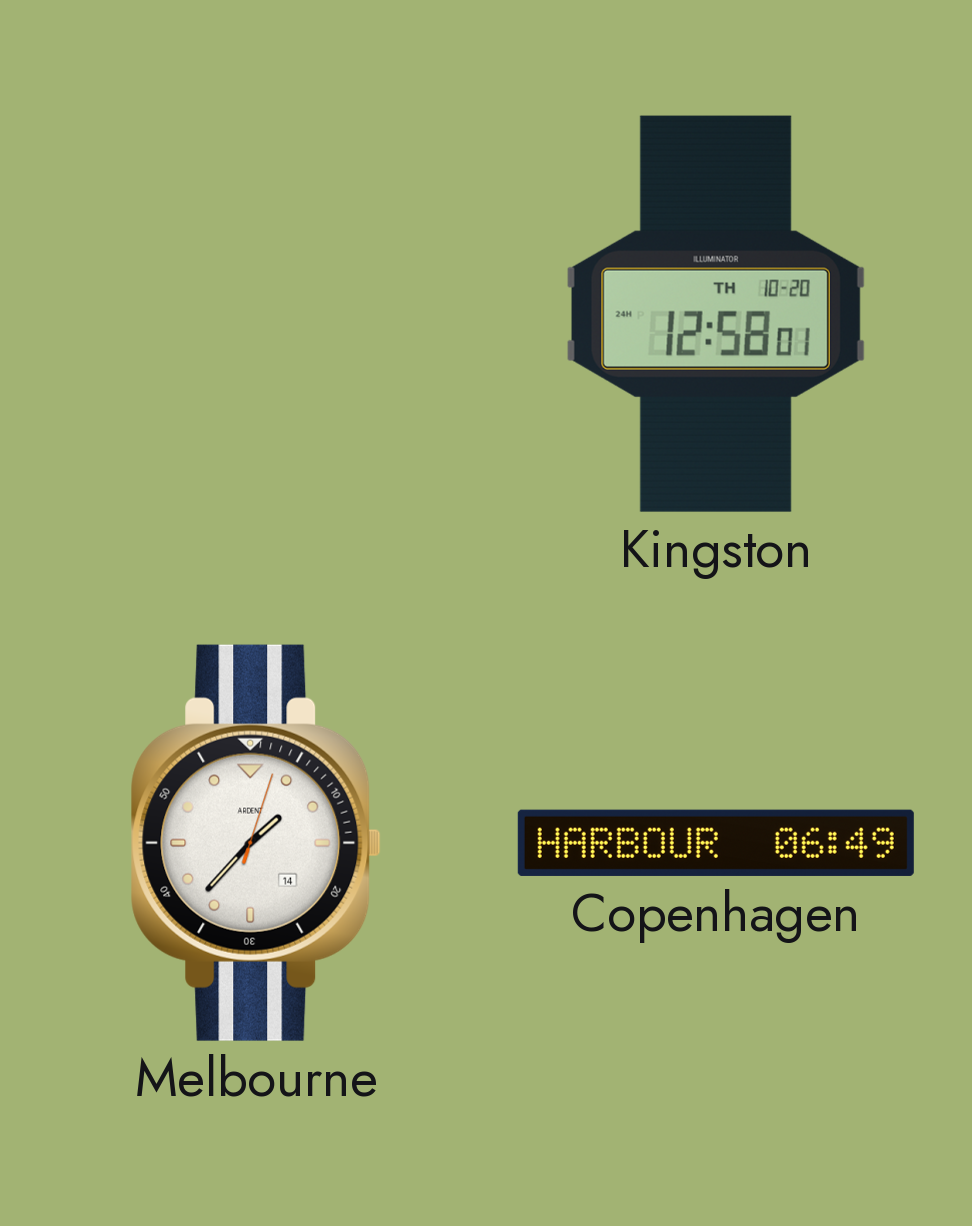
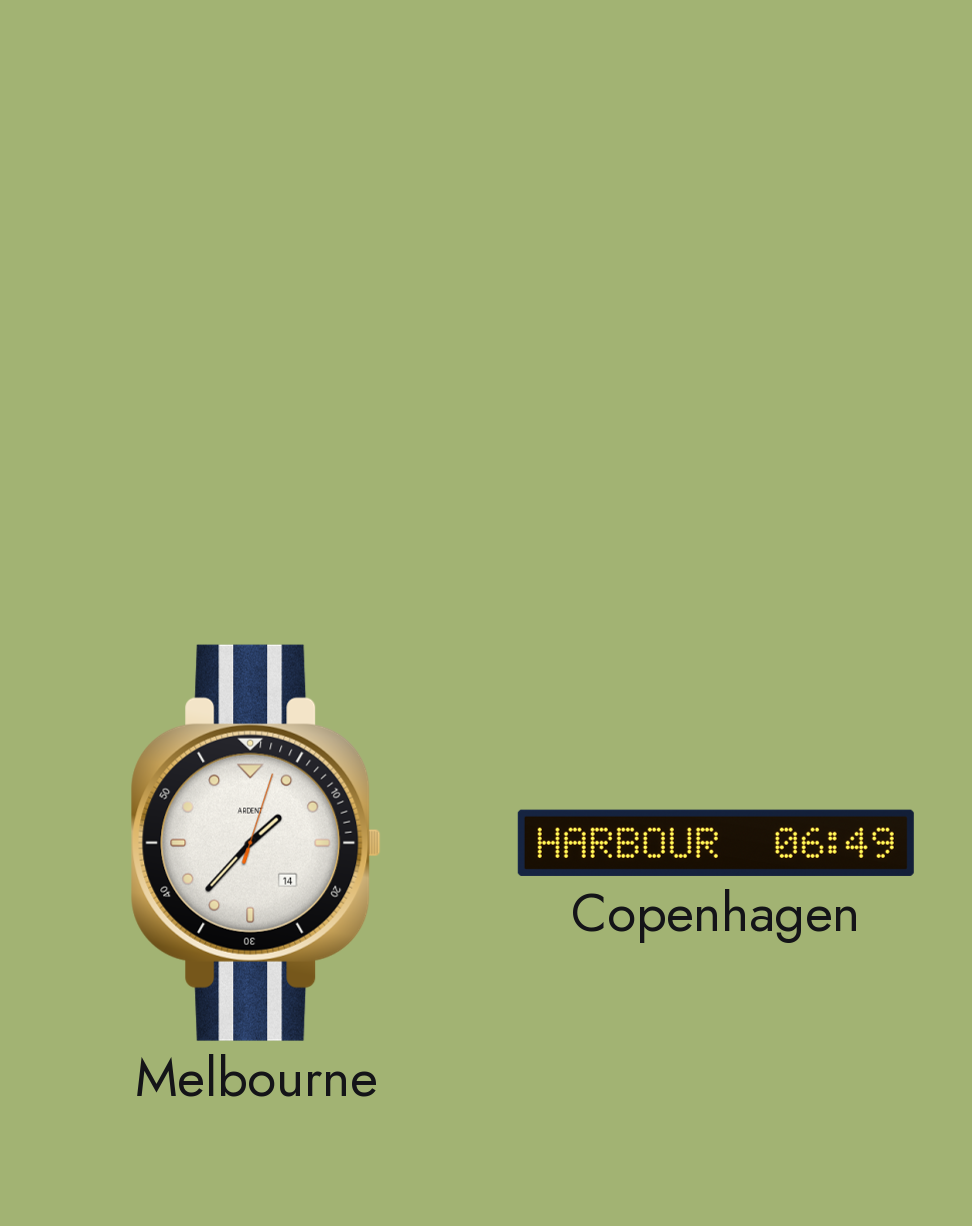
Kingston: 12:58 -> none (716, 314)
